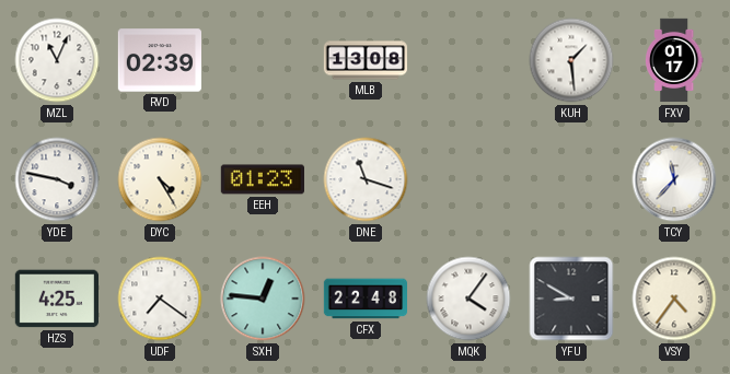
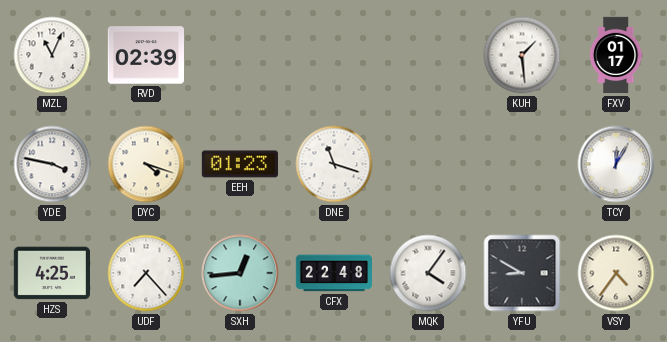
MLB: 13:08 -> none (364, 60)
DYC: 4:25 -> 4:18 (146, 164)
TCY: 11:37 -> 12:05 (616, 164)
UDF: 7:21 -> 7:23 (146, 273)
SXH: 12:46 -> 12:44 (240, 273)
